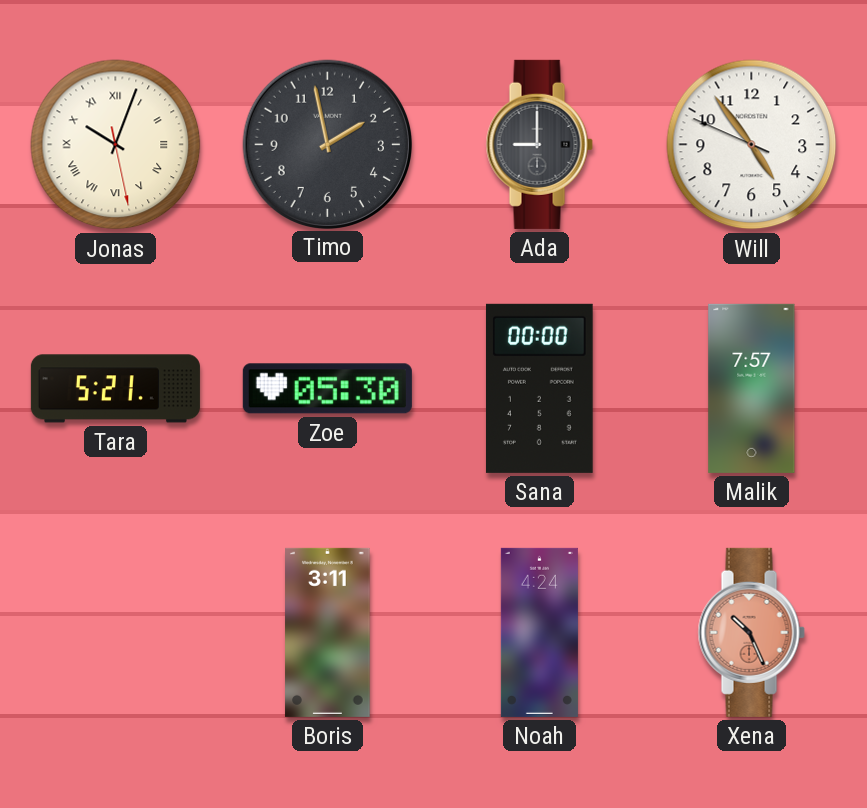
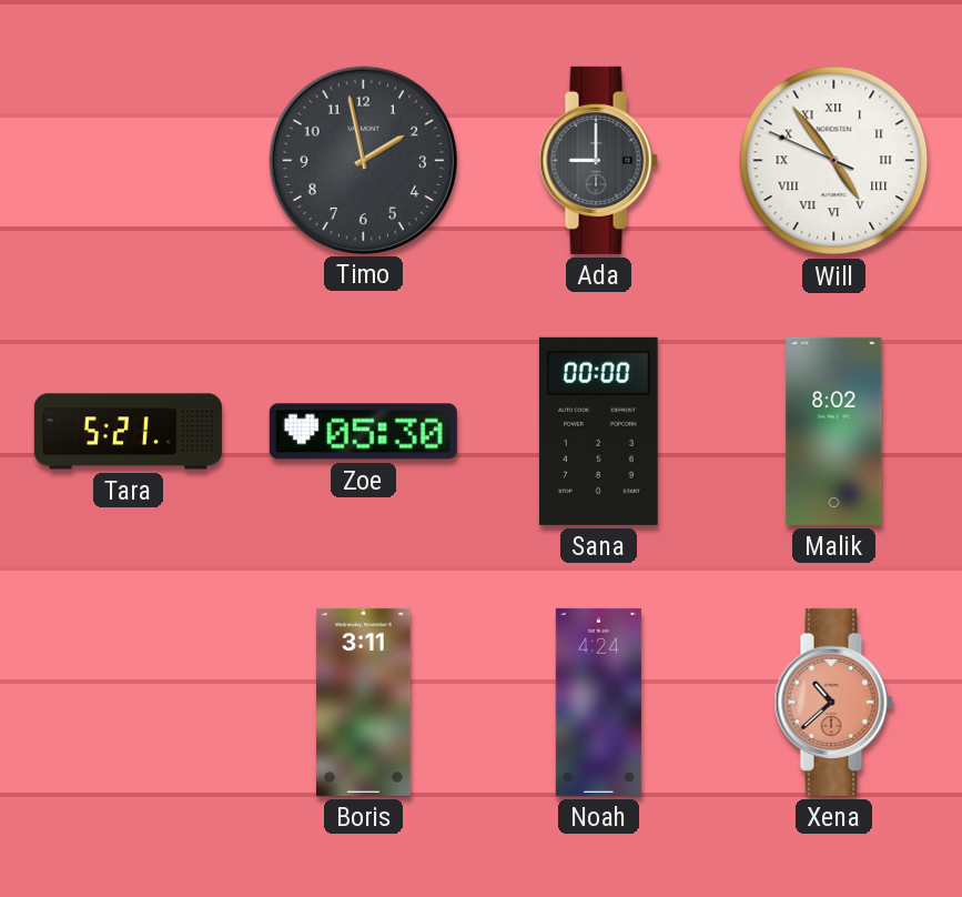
Jonas: 10:03 -> none (116, 145)
Will numerals: Arabic -> Roman (834, 161)
Malik: 7:57 -> 8:02 (834, 431)
Xena: 10:26 -> 10:38 (833, 702)
